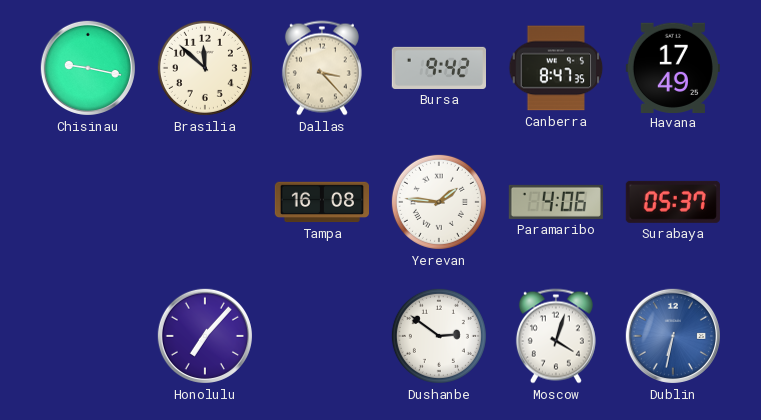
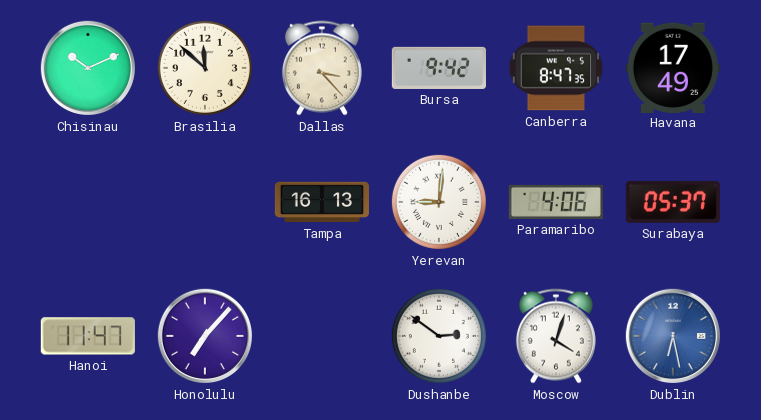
Chisinau: 9:17 -> 10:11 (88, 68)
Tampa: 16:08 -> 16:13 (321, 202)
Yerevan: 1:46 -> 9:01 (439, 202)
Hanoi: none -> 11:47 (88, 336)
Dublin: 6:32 -> 6:28 (673, 336)
